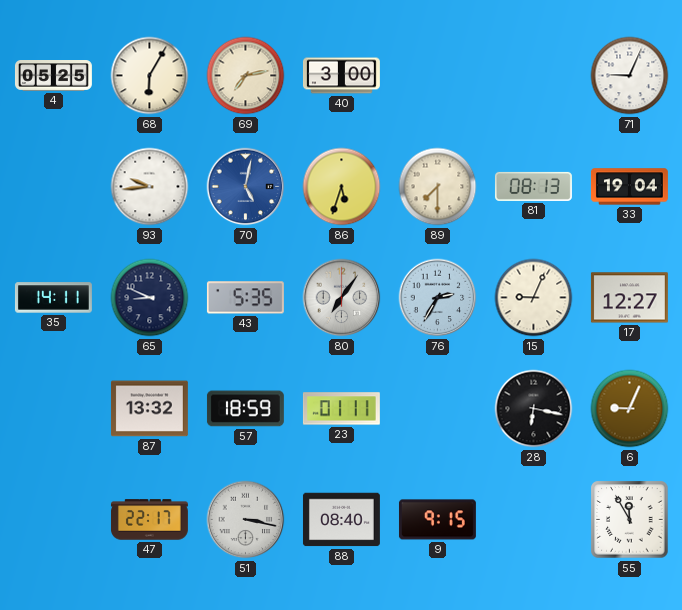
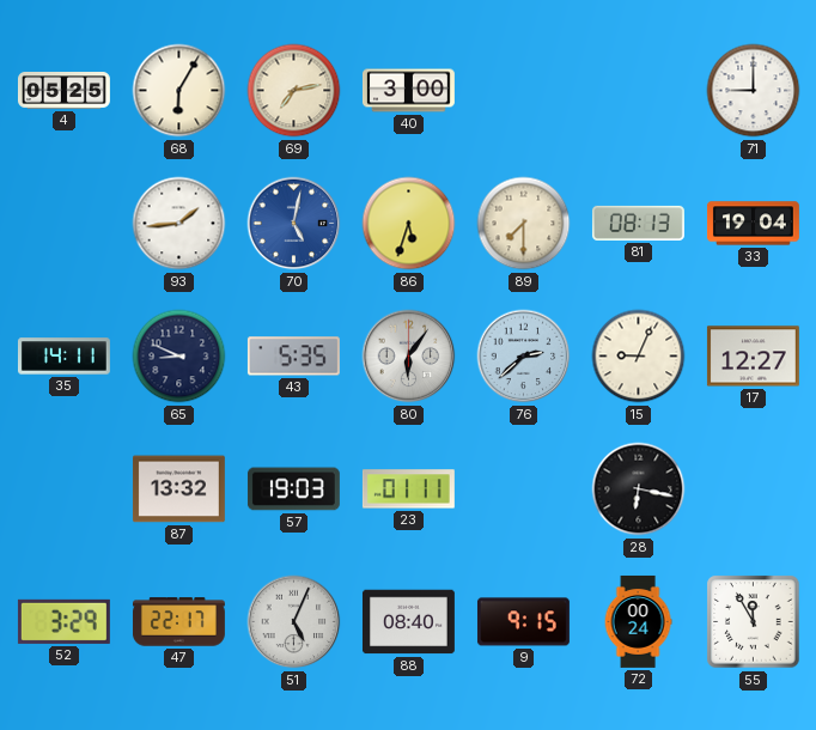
71: 9:04 -> 9:00 (754, 91)
93: 9:44 -> 1:44 (179, 224)
80: 7:06 -> 6:06 (409, 357)
76: 2:35 -> 2:38 (524, 357)
57: 18:59 -> 19:03 (293, 489)
6: 9:04 -> none (630, 409)
52: none -> 3:29 (63, 621)
51: 3:17 -> 5:04 (294, 622)
72: none -> 00:24 (638, 622)
